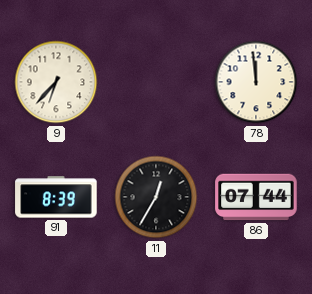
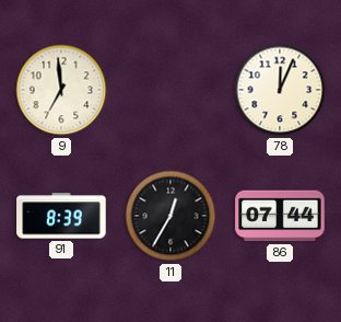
9: 6:37 -> 6:59 (61, 90)
78: 11:59 -> 12:04 (280, 90)
